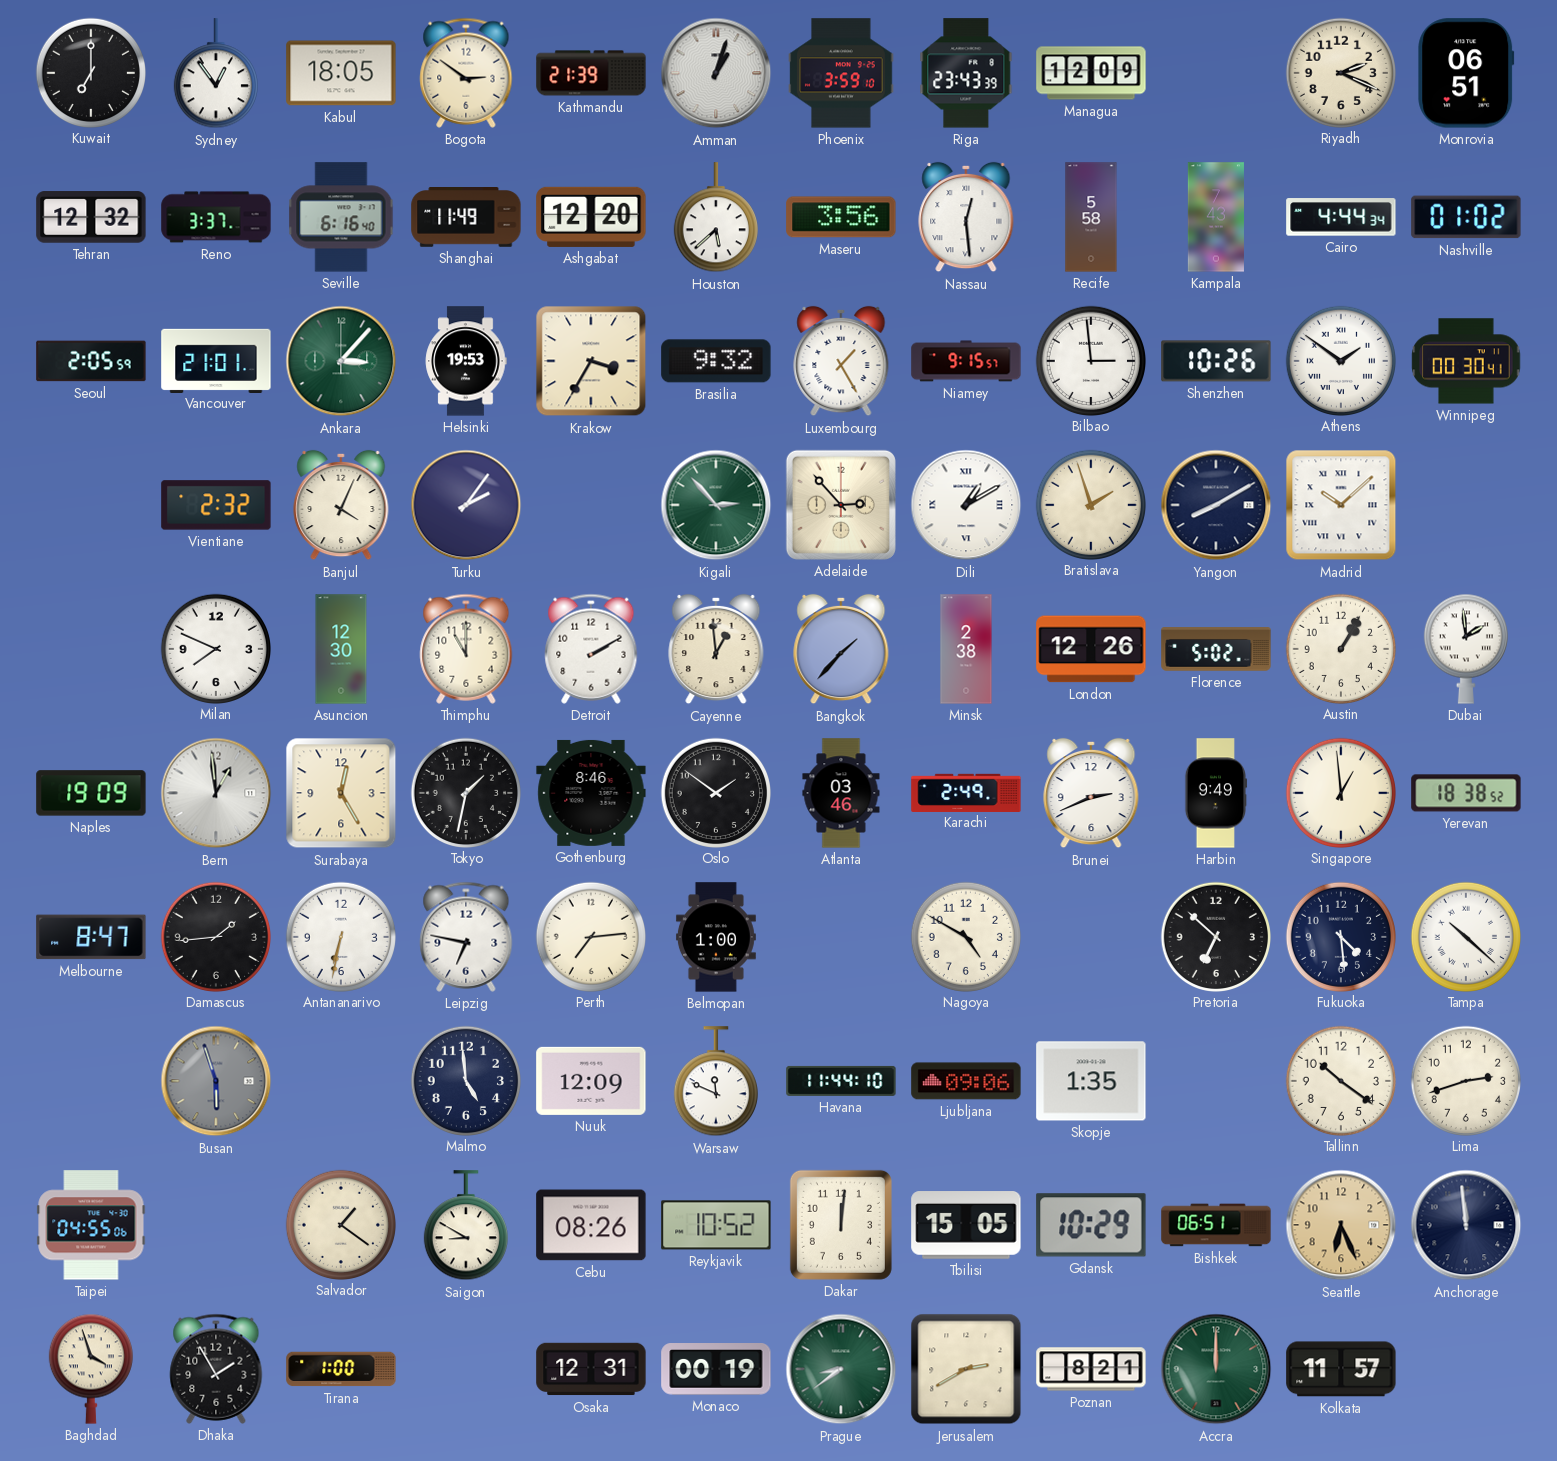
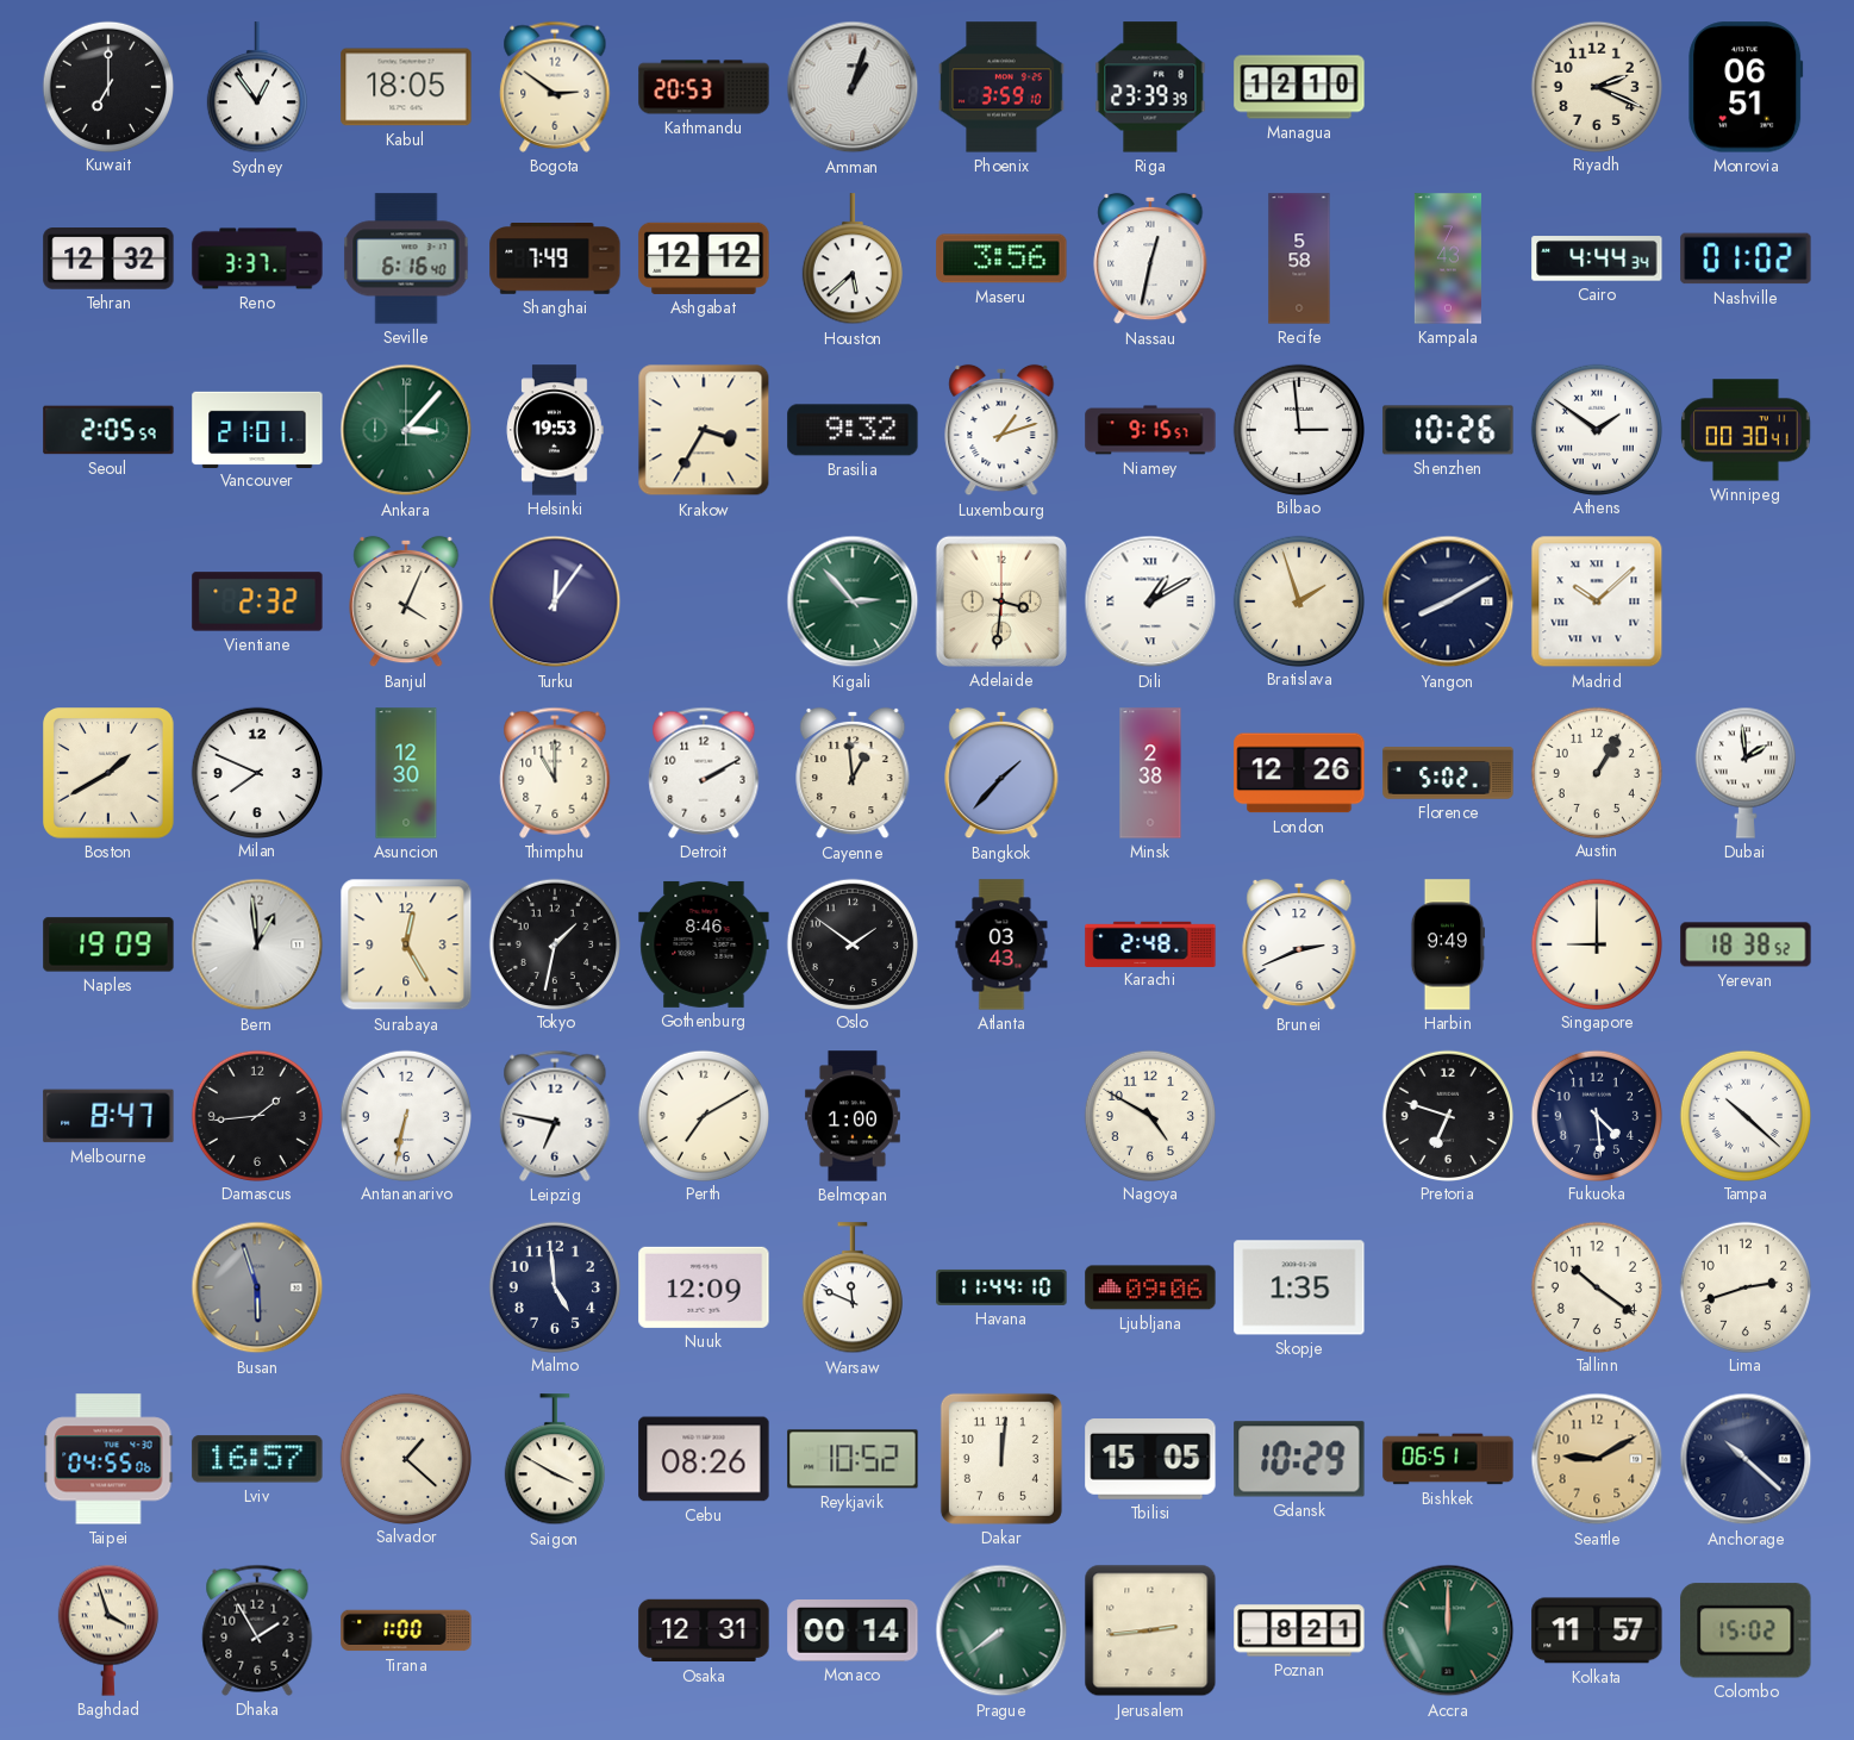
Kathmandu: 21:39 -> 20:53 (704, 87)
Riga: 23:43 -> 23:39 (1150, 87)
Managua: 12:09 -> 12:10 (1299, 87)
Shanghai: 11:49 -> 7:49 (555, 260)
Ashgabat: 12:20 -> 12:12 (704, 258)
Nassau: 12:29 -> 12:32 (1150, 258)
Luxembourg: 1:25 -> 1:12 (1001, 430)
Turku: 2:06 -> 12:06 (555, 601)
Adelaide: 2:53 -> 3:31 (1001, 601)
Boston: none -> 1:40 (110, 774)
Atlanta: 03:46 -> 03:43 (1001, 944)
Karachi: 2:49 -> 2:48 (1150, 943)
Singapore: 12:59 -> 9:00 (1596, 943)
Perth: 7:14 -> 7:10 (703, 1115)
Pretoria: 6:52 -> 6:48 (1447, 1115)
Lviv: none -> 16:57 (257, 1459)
Salvador: 1:21 -> 1:22 (405, 1458)
Saigon: 8:50 -> 3:50 (555, 1460)
Seattle: 6:26 -> 9:10 (1597, 1459)
Anchorage: 11:59 -> 10:22 (1746, 1459)
Monaco: 00:19 -> 00:14 (853, 1630)
Prague: 8:39 -> 7:39 (1001, 1630)
Jerusalem: 2:40 -> 2:44 (1150, 1630)
Colombo: none -> 15:02 (1746, 1630)
